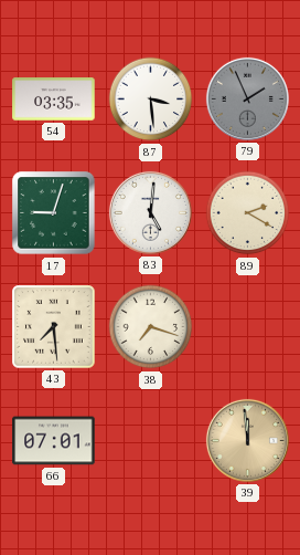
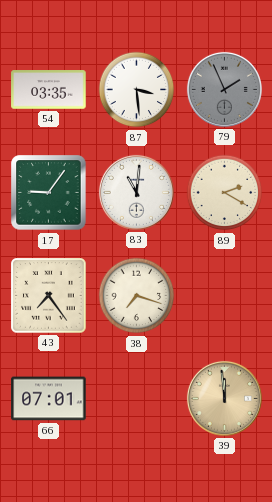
17: 9:03 -> 9:06 (49, 193)
83: 5:01 -> 11:01 (136, 192)
43: 7:29 -> 7:24 (49, 296)
